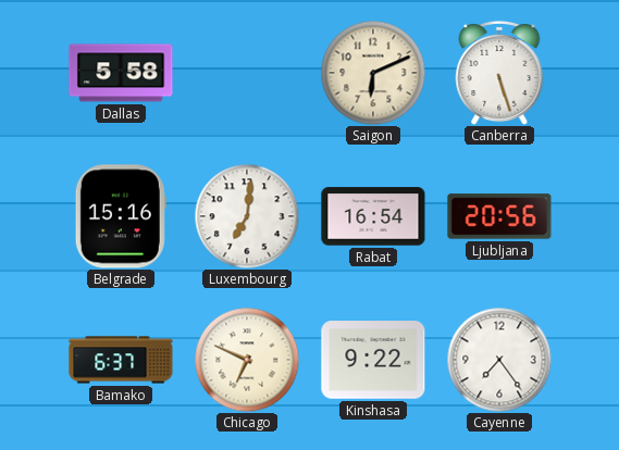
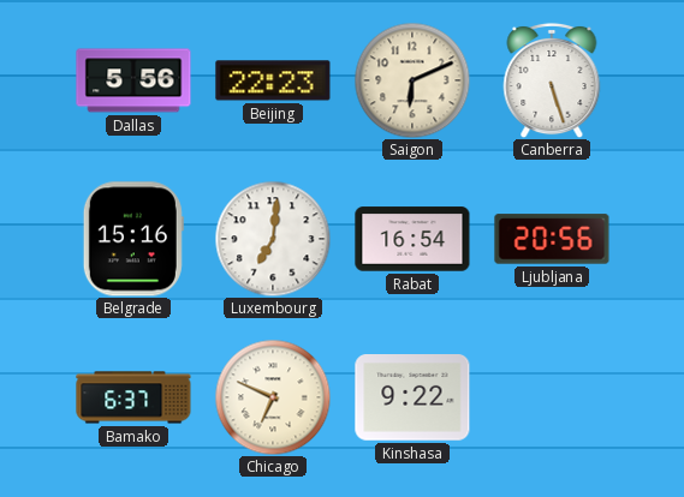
Dallas: 5:58 -> 5:56 (133, 80)
Beijing: none -> 22:23 (273, 80)
Cayenne: 7:24 -> none (499, 360)
